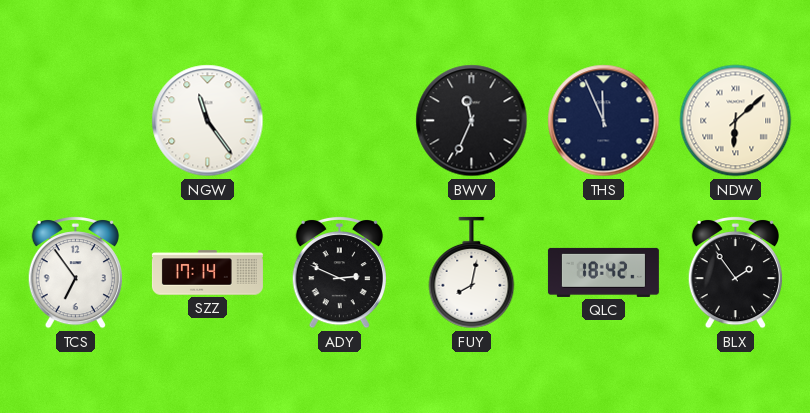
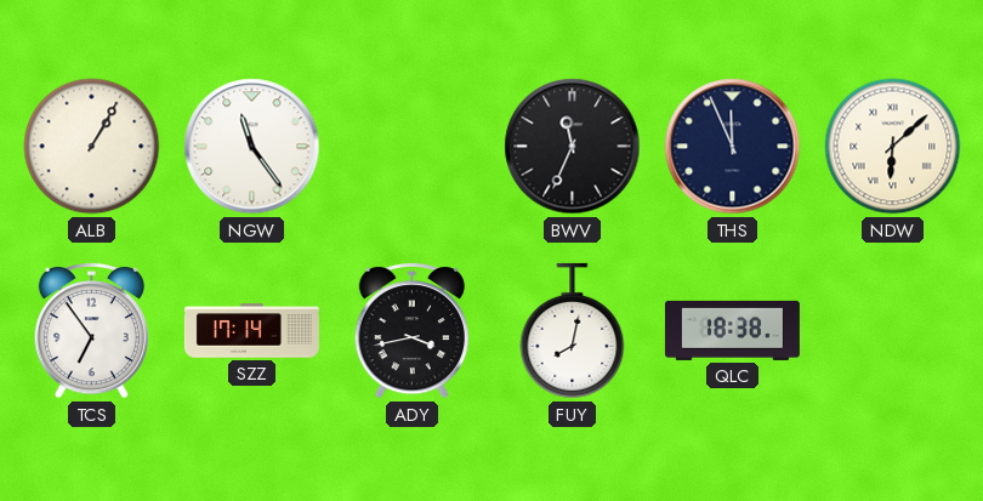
ALB: none -> 1:05 (92, 147)
ADY: 2:49 -> 3:43 (411, 330)
QLC: 18:42 -> 18:38 (732, 330)
BLX: 1:54 -> none (735, 272)
